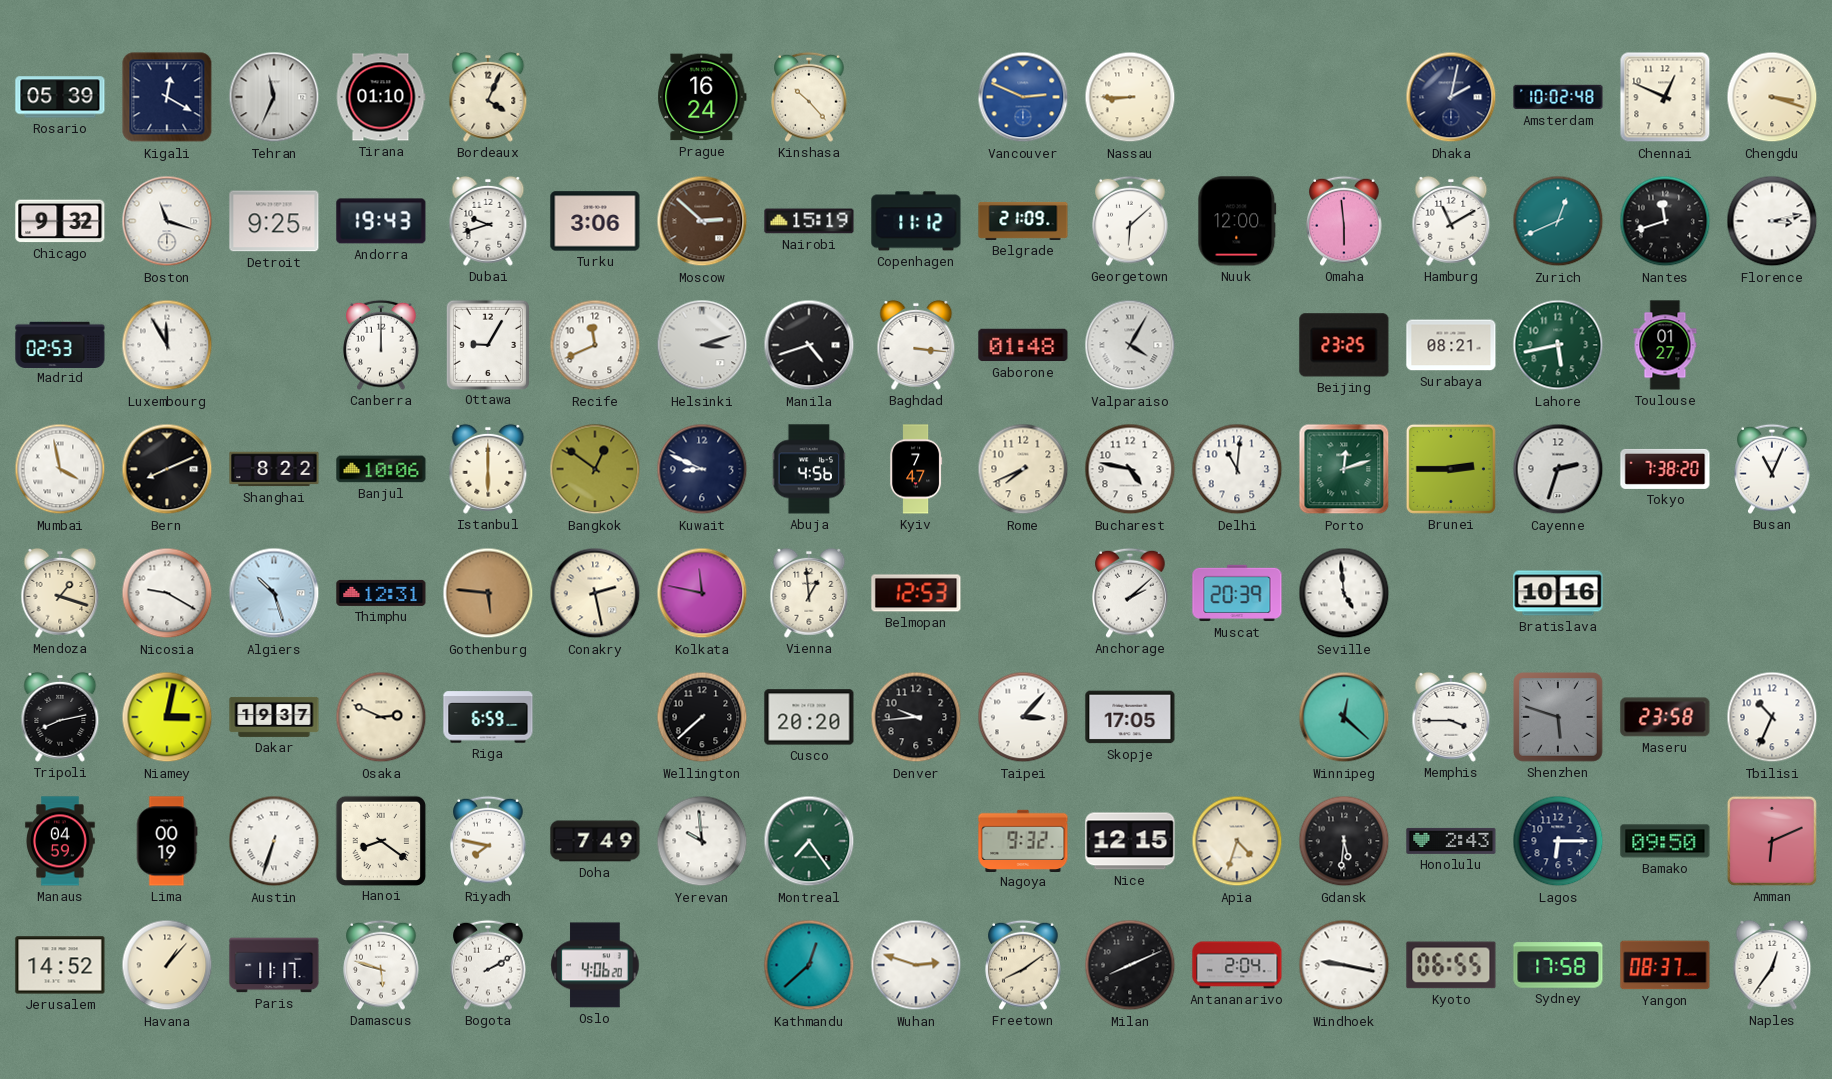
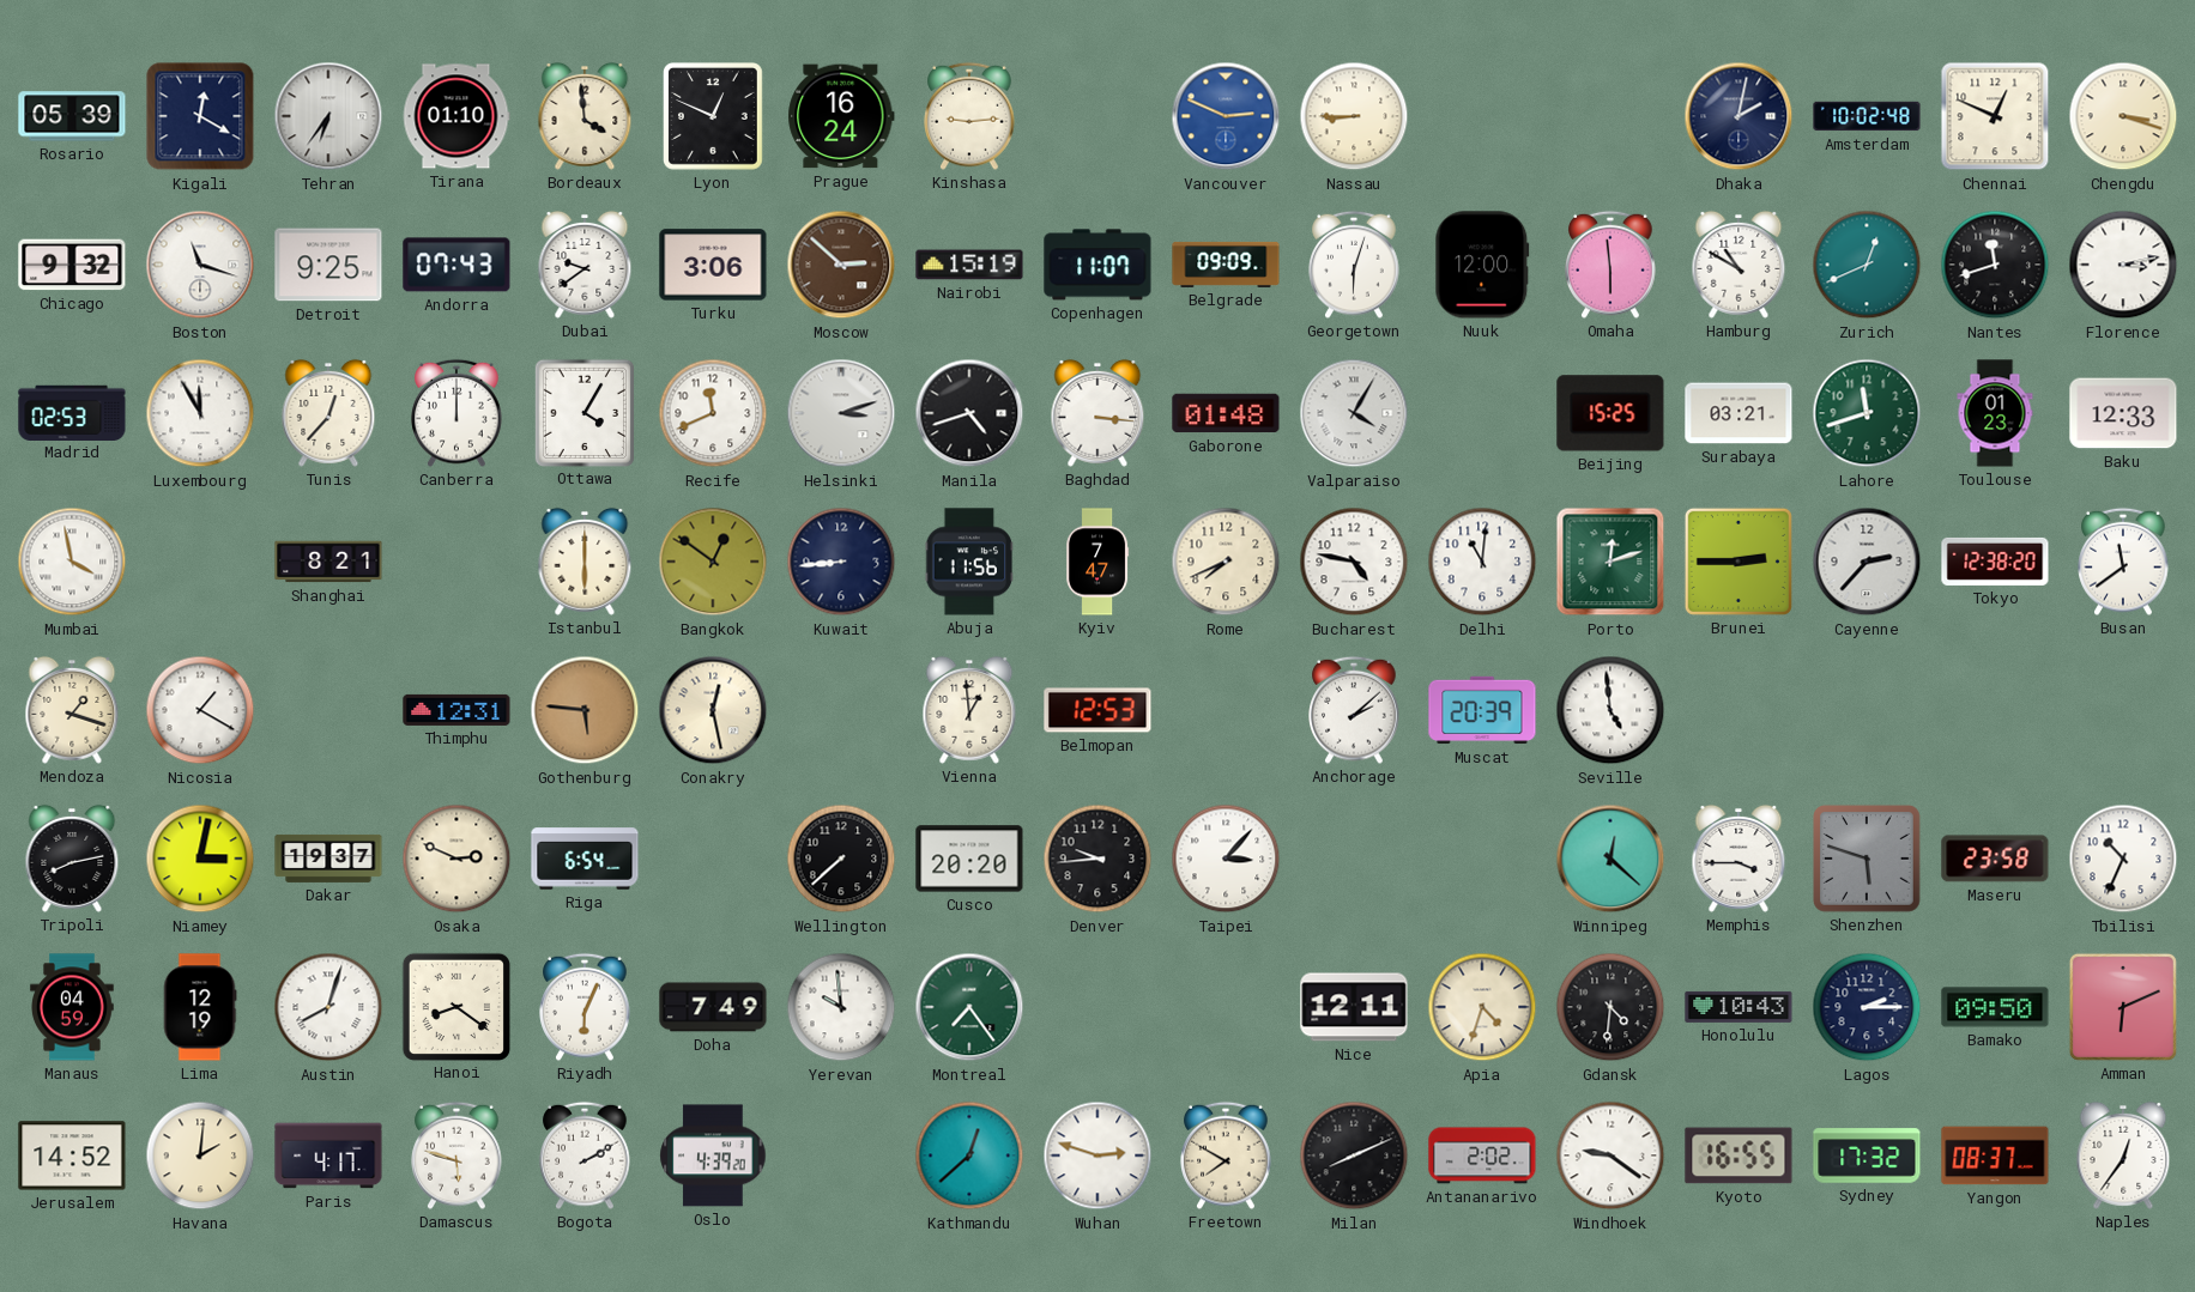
Tehran: 11:34 -> 6:36 (328, 116)
Bordeaux: 4:04 -> 3:59 (585, 116)
Lyon: none -> 12:49 (714, 117)
Kinshasa: 10:23 -> 9:14 (969, 116)
Andorra: 19:43 -> 07:43 (456, 265)
Dubai: 9:42 -> 9:39 (585, 265)
Copenhagen: 11:12 -> 11:07 (1097, 265)
Belgrade: 21:09 -> 09:09 (1226, 265)
Georgetown: 6:08 -> 6:03 (1354, 265)
Hamburg: 11:10 -> 10:50 (1739, 265)
Tunis: none -> 12:37 (328, 413)
Ottawa: 9:05 -> 4:05 (583, 412)
Beijing: 23:25 -> 15:25 (1610, 413)
Surabaya: 08:21 -> 03:21 (1739, 413)
Lahore: 5:43 -> 11:42 (1867, 413)
Toulouse: 01:27 -> 01:23 (1995, 413)
Baku: none -> 12:33 (2123, 413)
Bern: 8:11 -> none (167, 469)
Shanghai: 8:22 -> 8:21 (328, 562)
Banjul: 10:06 -> none (381, 469)
Kuwait: 8:49 -> 8:44 (841, 562)
Abuja: 4:56 -> 11:56 (969, 562)
Cayenne: 2:33 -> 2:37 (1867, 562)
Tokyo: 7:38 -> 12:38 (1995, 562)
Busan: 11:04 -> 11:39 (2123, 562)
Nicosia: 9:20 -> 1:20 (200, 710)
Algiers: 10:27 -> none (274, 593)
Conakry: 2:28 -> 12:28 (713, 710)
Kolkata: 11:47 -> none (702, 593)
Bratislava: 10:16 -> none (1558, 593)
Riga: 6:59 -> 6:54 (585, 859)
Skopje: 17:05 -> none (1130, 717)
Lima: 00:19 -> 12:19 (200, 1007)
Austin: 6:33 -> 8:03 (328, 1007)
Riyadh: 7:47 -> 6:04 (585, 1007)
Nagoya: 9:32 -> none (1023, 840)
Nice: 12:15 -> 12:11 (1354, 1007)
Gdansk: 5:31 -> 4:31 (1610, 1007)
Honolulu: 2:43 -> 10:43 (1739, 1007)
Lagos: 6:15 -> 2:15 (1867, 1007)
Havana: 1:07 -> 2:01 (200, 1155)
Paris: 11:17 -> 4:17 (328, 1155)
Oslo: 4:06 -> 4:39 (713, 1155)
Freetown: 8:09 -> 7:50 (1226, 1155)
Antananarivo: 2:04 -> 2:02 (1482, 1155)
Windhoek: 9:17 -> 9:21 (1610, 1155)
Kyoto: 06:55 -> 16:55 (1739, 1155)
Sydney: 17:58 -> 17:32 (1867, 1155)
